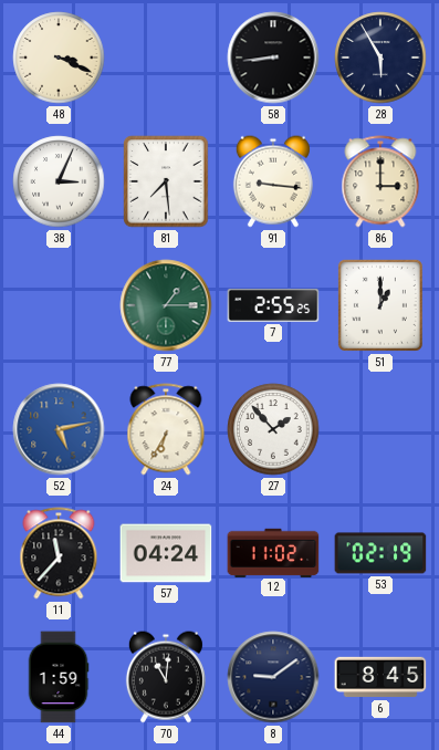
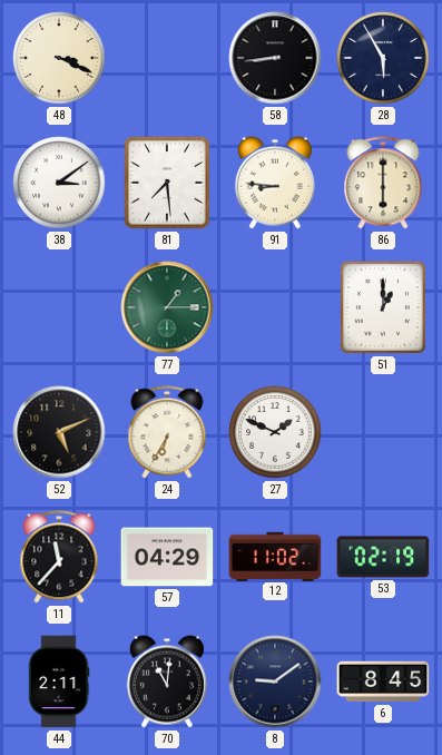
38: 3:04 -> 3:09 (59, 183)
91: 9:16 -> 8:46 (275, 183)
86: 3:00 -> 6:00 (383, 183)
7: 2:55 -> none (273, 305)
52: 5:13 -> 5:11 (59, 432)
52 dial: blue -> black (59, 432)
27: 1:53 -> 1:49 (275, 432)
57: 04:24 -> 04:29 (167, 557)
44: 1:59 -> 2:11 (59, 682)
